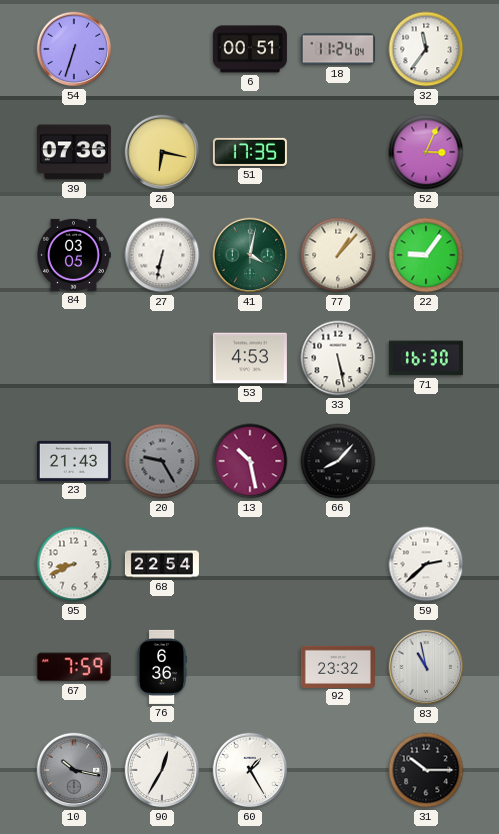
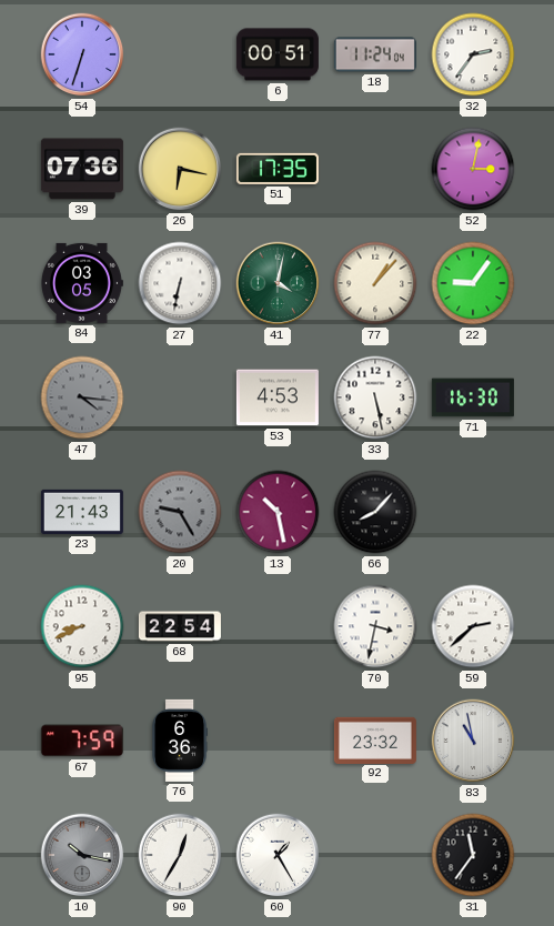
32: 11:36 -> 2:36 (473, 54)
52: 3:04 -> 3:02 (473, 169)
47: none -> 4:16 (82, 397)
70: none -> 3:32 (375, 626)
31: 10:15 -> 11:36 (473, 855)
